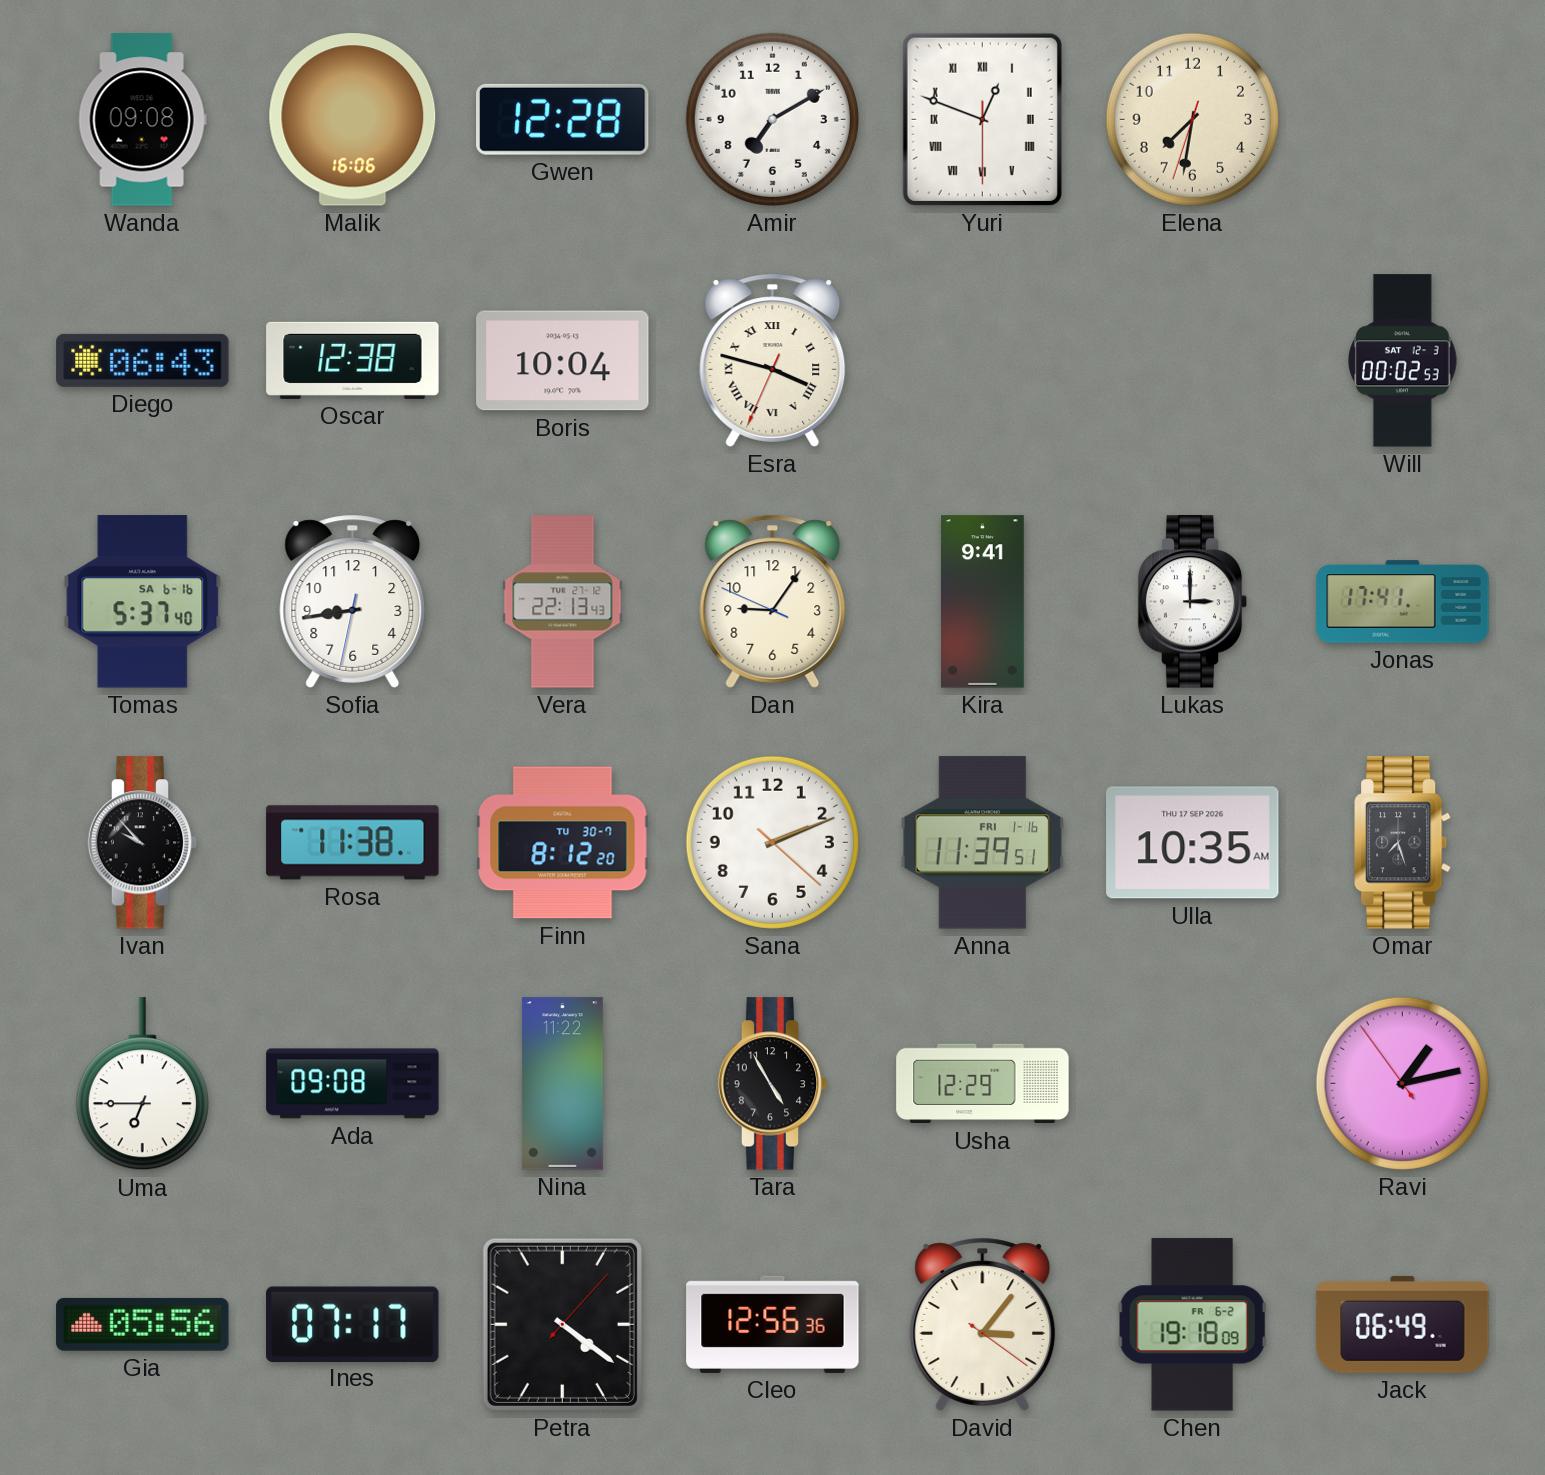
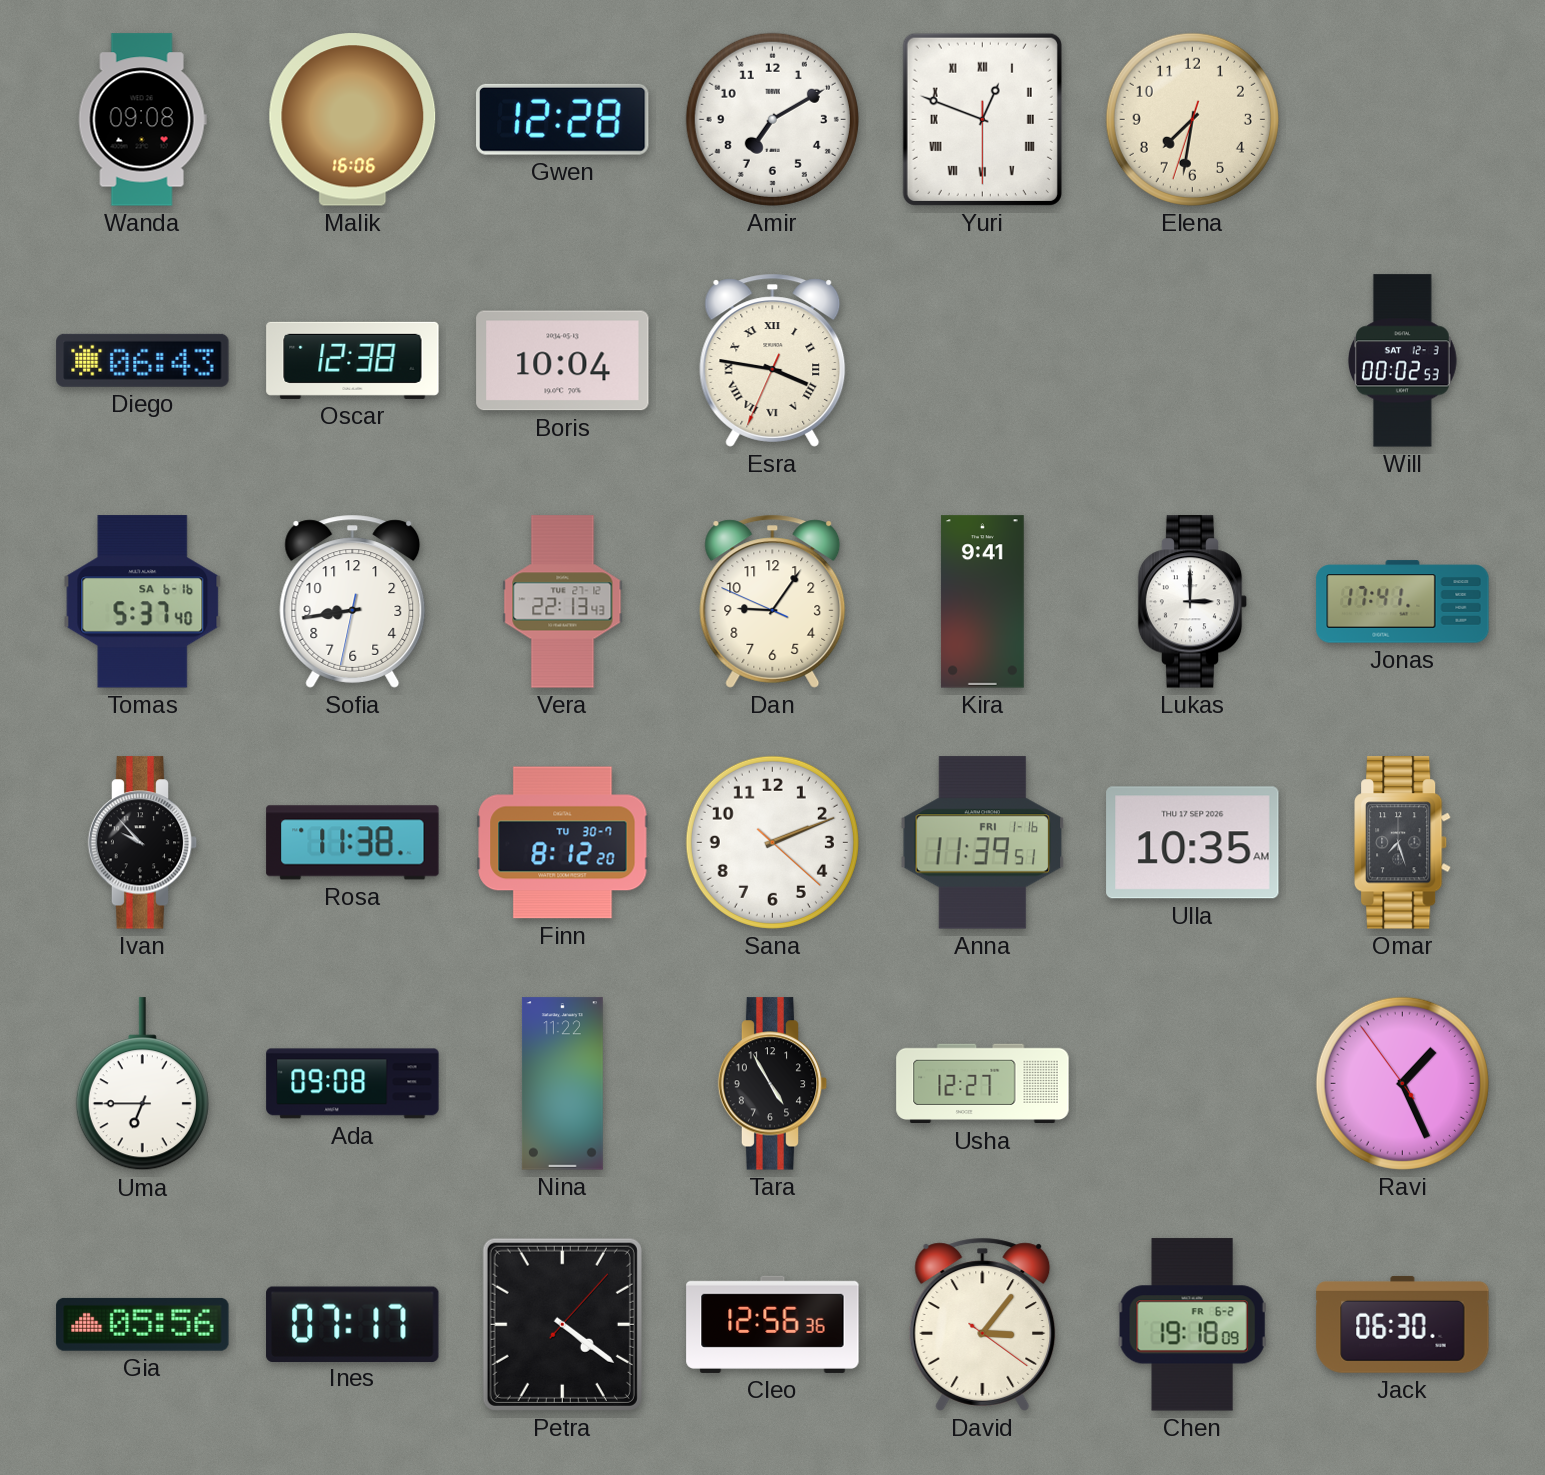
Esra: 3:47 -> 3:46 (773, 360)
Usha: 12:29 -> 12:27 (983, 1084)
Ravi: 1:12 -> 1:25 (1402, 1083)
Jack: 06:49 -> 06:30 (1403, 1324)
